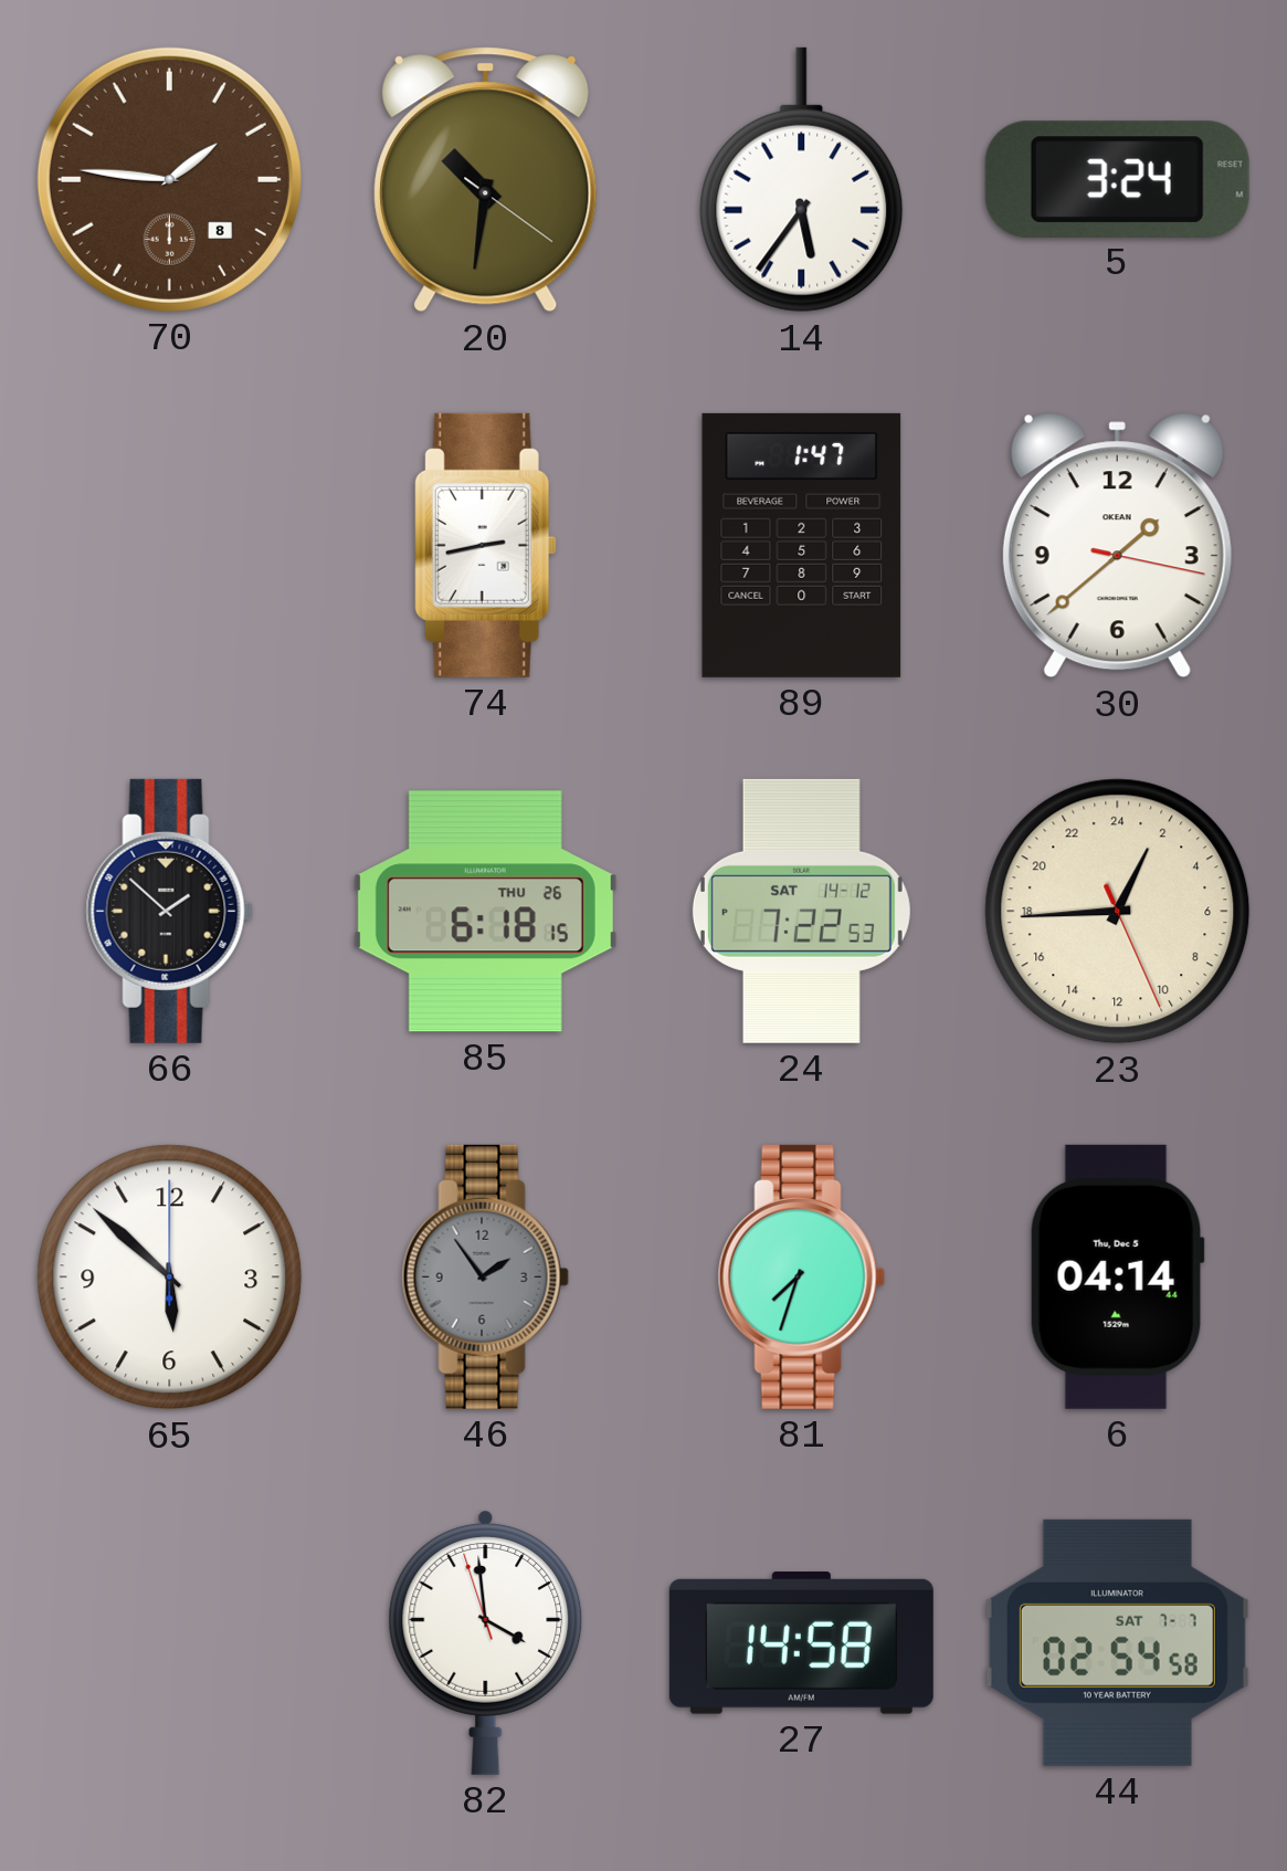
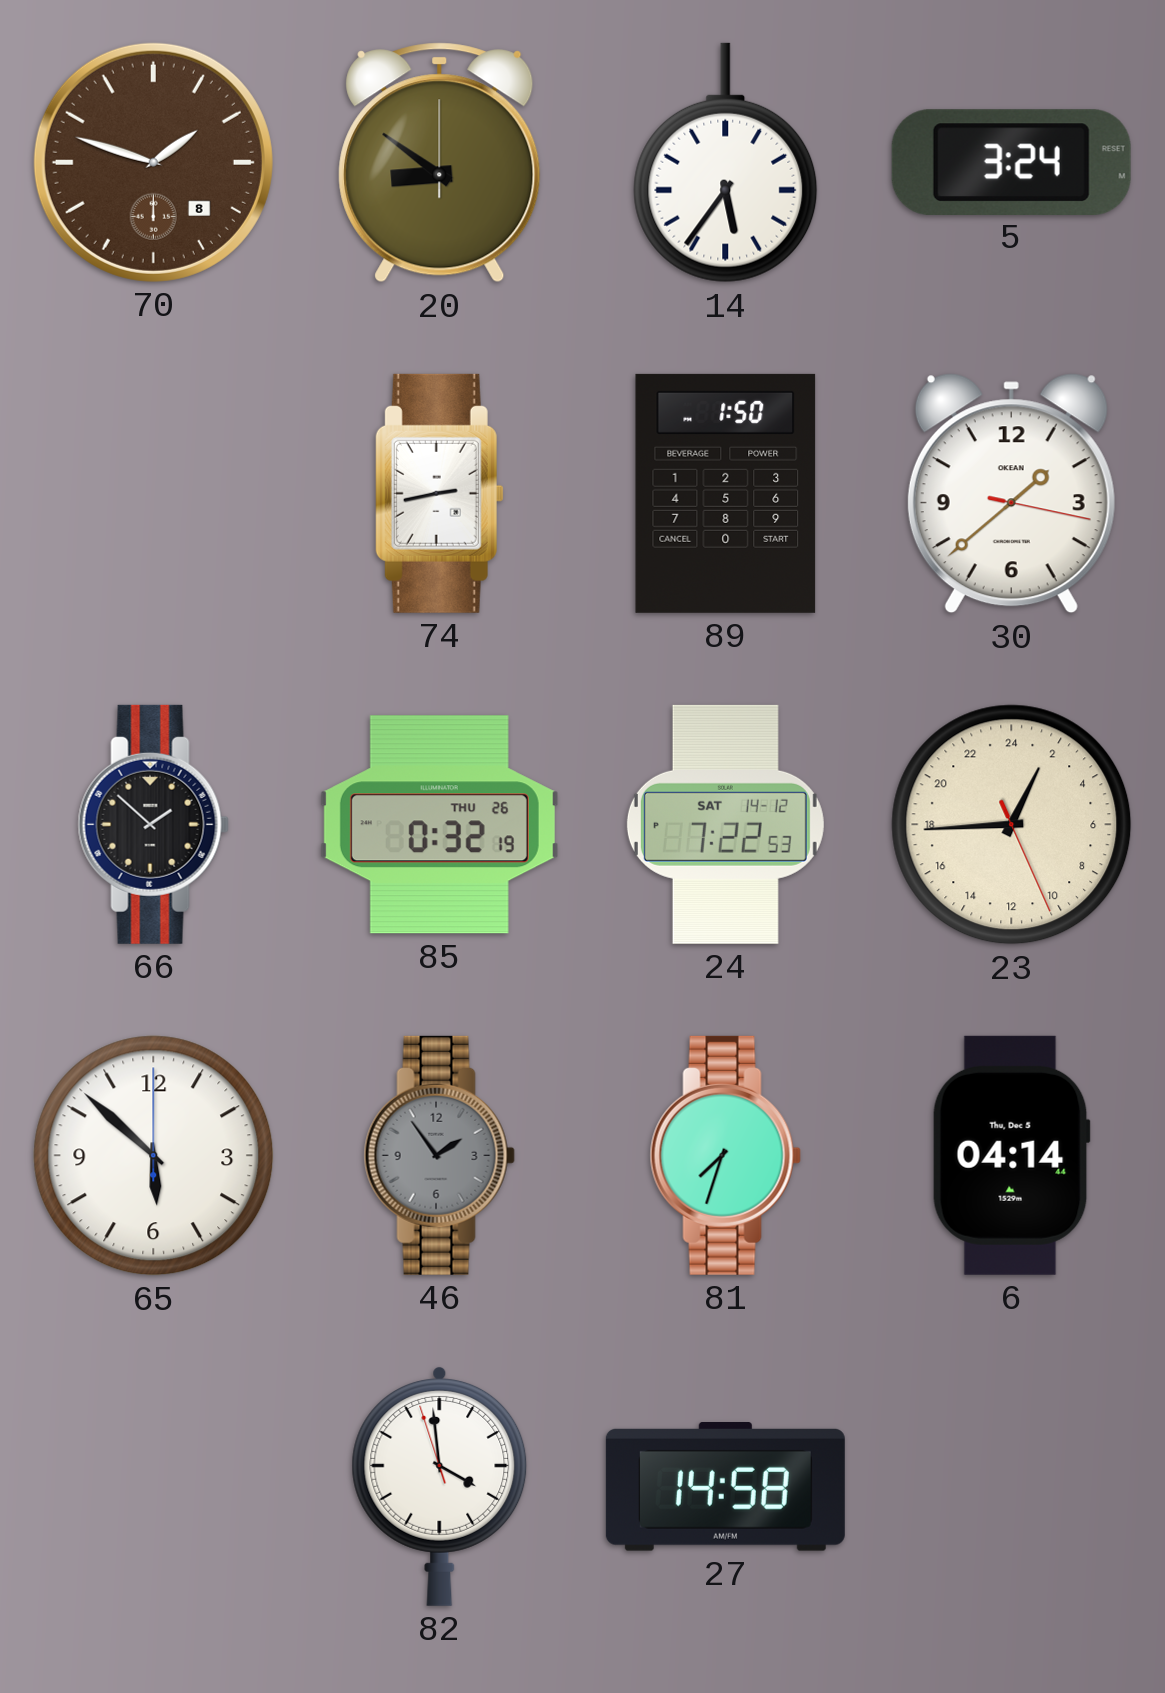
70: 1:46 -> 1:48 (153, 162)
20: 10:31 -> 8:51 (440, 163)
89: 1:47 -> 1:50 (726, 493)
85: 6:18 -> 0:32 (439, 825)
44: 02:54 -> none (1117, 1642)
